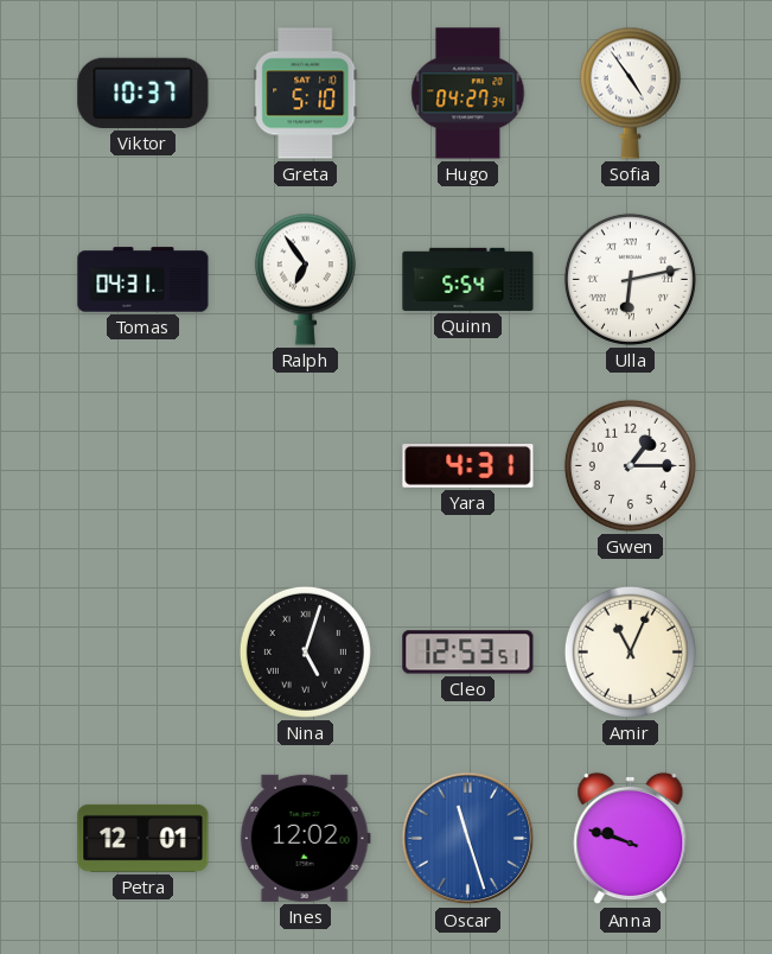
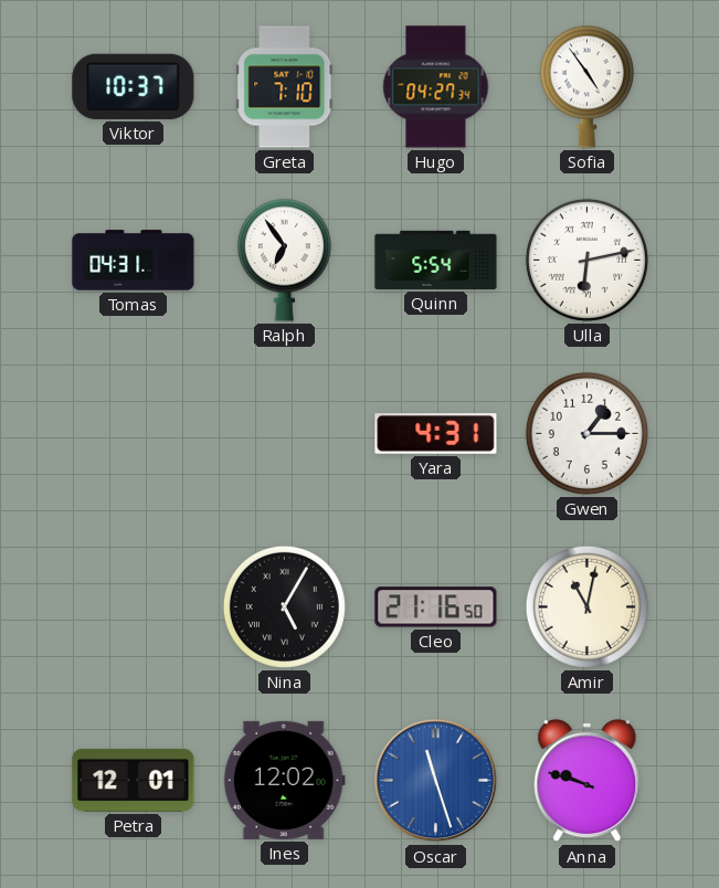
Greta: 5:10 -> 7:10 (285, 87)
Nina: 5:03 -> 5:05 (284, 606)
Cleo: 12:53 -> 21:16 (436, 607)
Amir: 11:04 -> 11:02 (586, 606)
